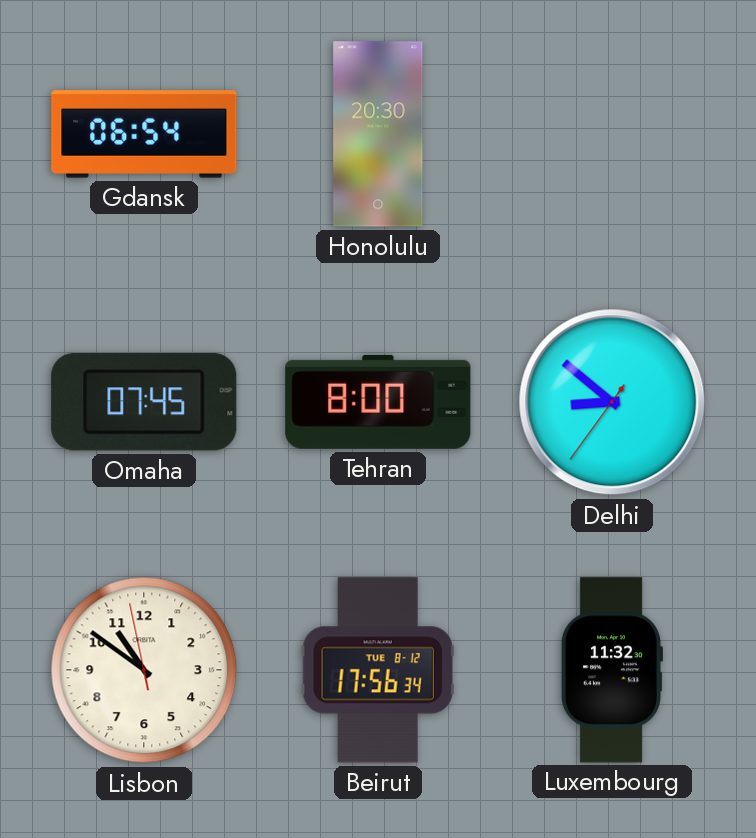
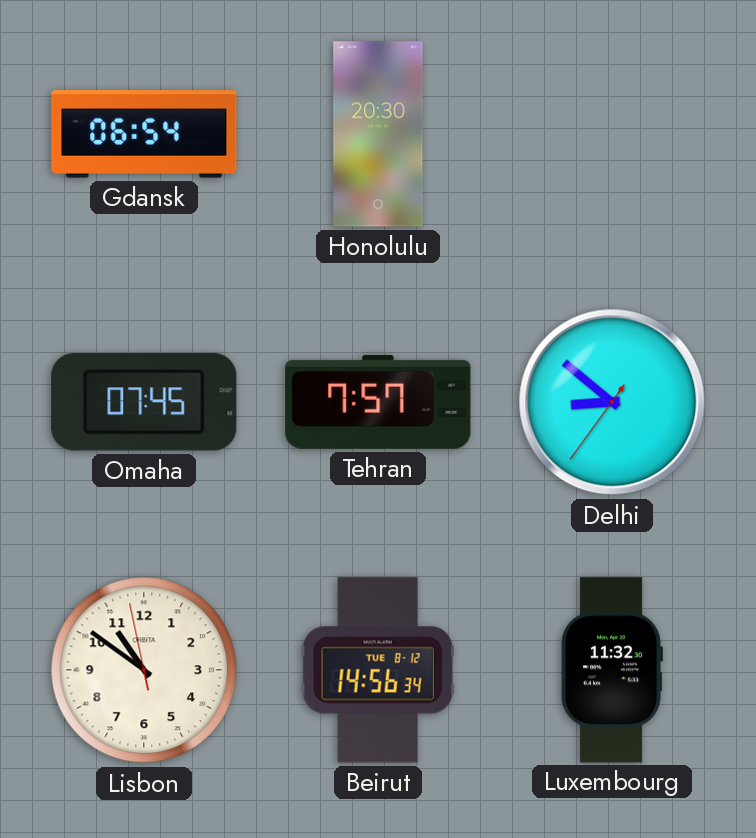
Tehran: 8:00 -> 7:57 (378, 402)
Beirut: 17:56 -> 14:56 (378, 670)
